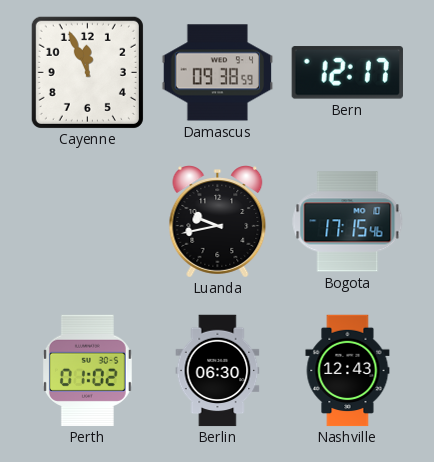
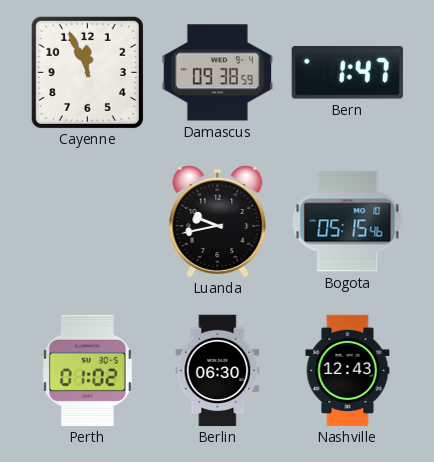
Bern: 12:17 -> 1:47 (347, 73)
Bogota: 17:15 -> 05:15 (348, 222)
